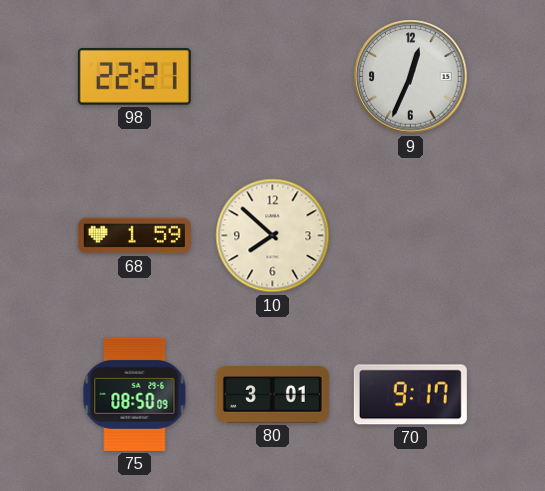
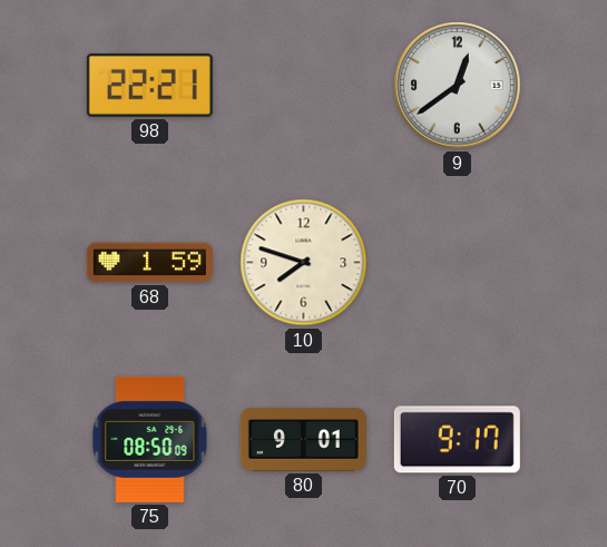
9: 12:34 -> 12:39 (458, 86)
10: 7:52 -> 7:48 (304, 263)
80: 3:01 -> 9:01 (303, 440)
